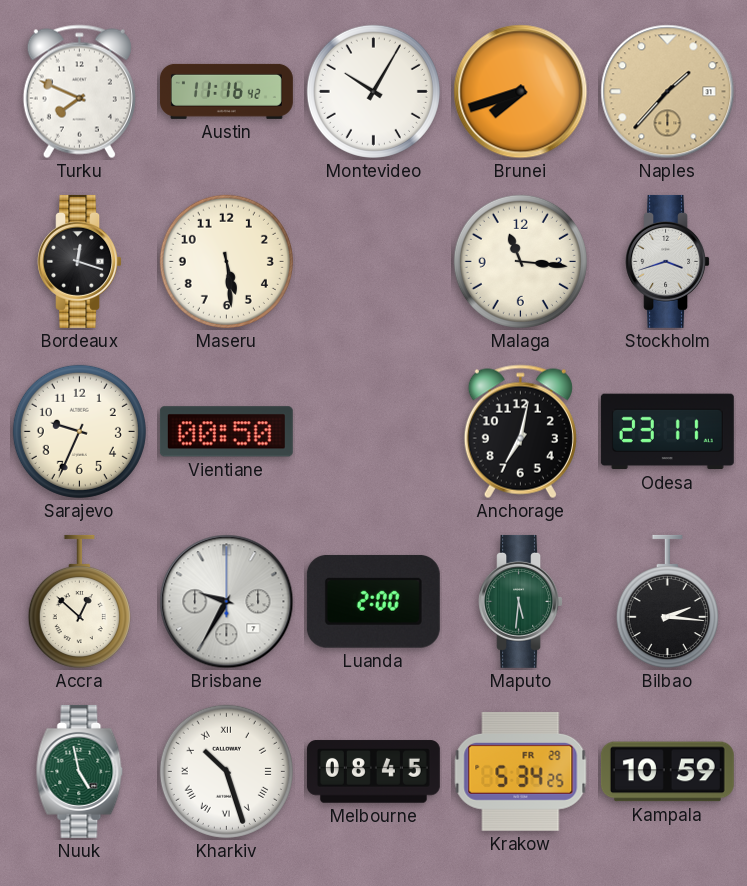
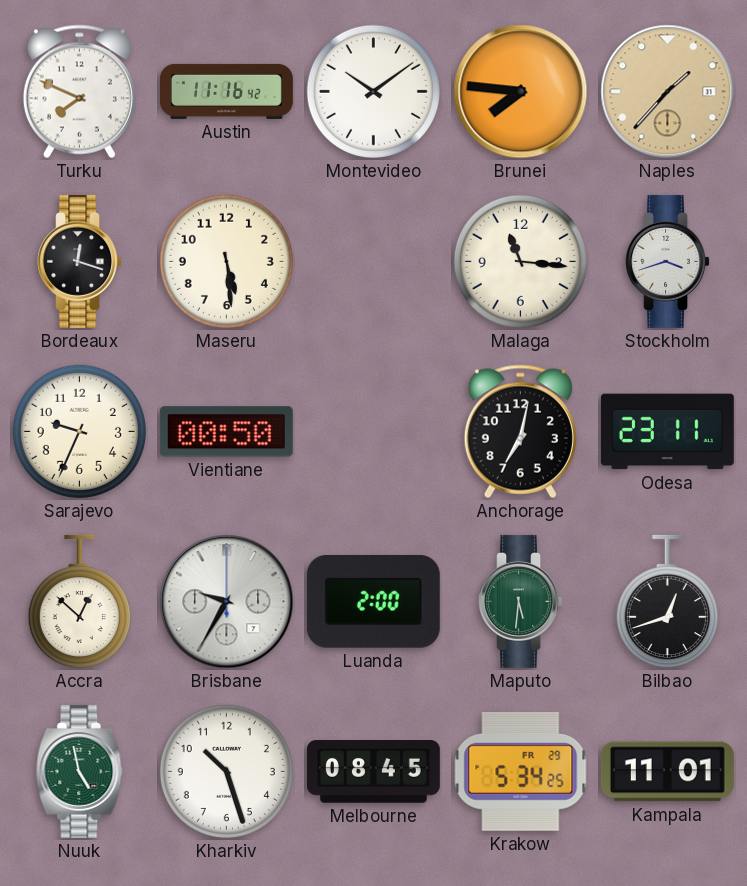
Montevideo: 10:05 -> 10:09 (373, 91)
Brunei: 7:42 -> 7:46 (521, 92)
Bilbao: 2:16 -> 12:42 (667, 602)
Kharkiv numerals: Roman -> Arabic (226, 771)
Kampala: 10:59 -> 11:01 (667, 772)
